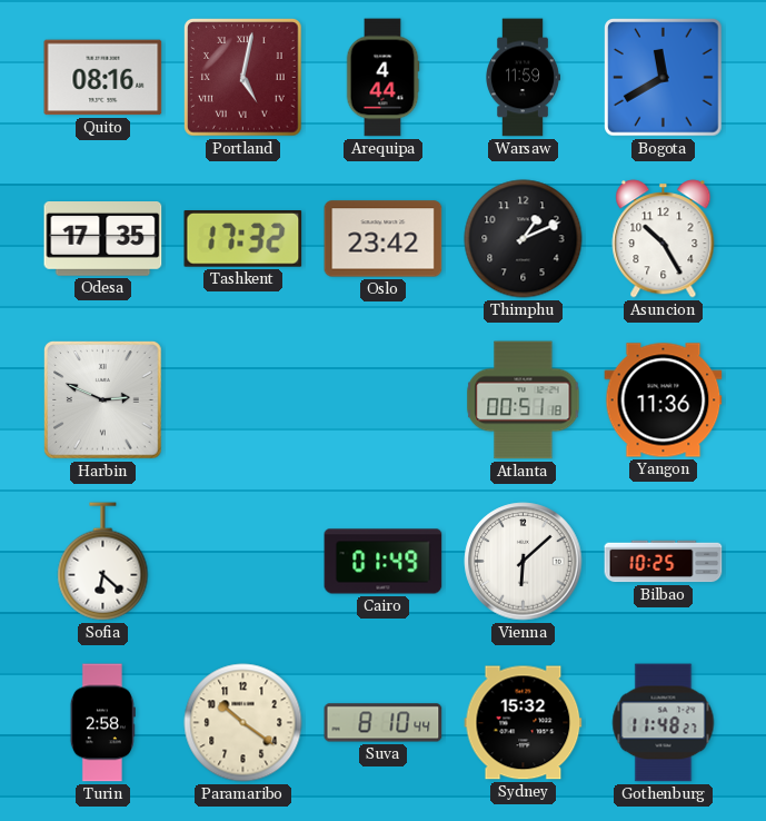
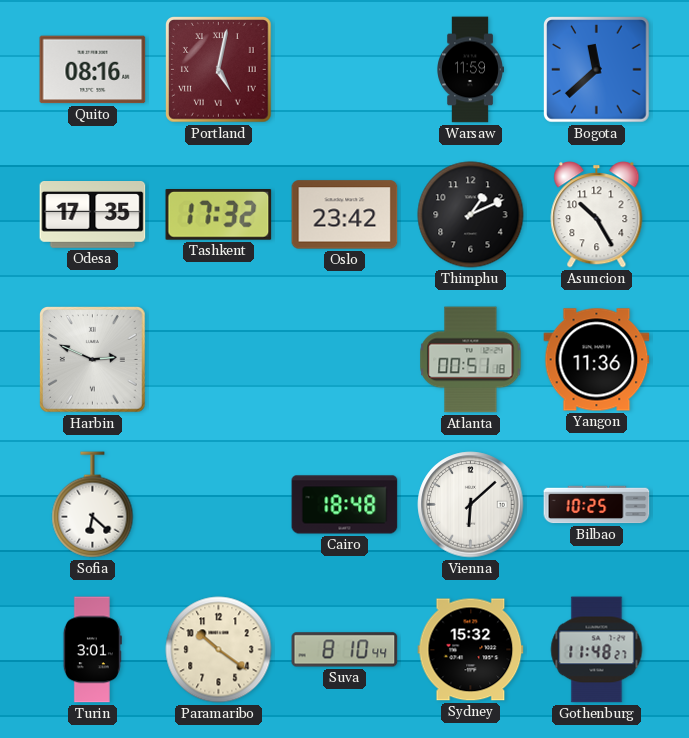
Arequipa: 4:44 -> none (382, 78)
Bogota: 11:40 -> 11:38 (597, 70)
Cairo: 01:49 -> 18:48 (345, 505)
Turin: 2:58 -> 3:01 (92, 650)
